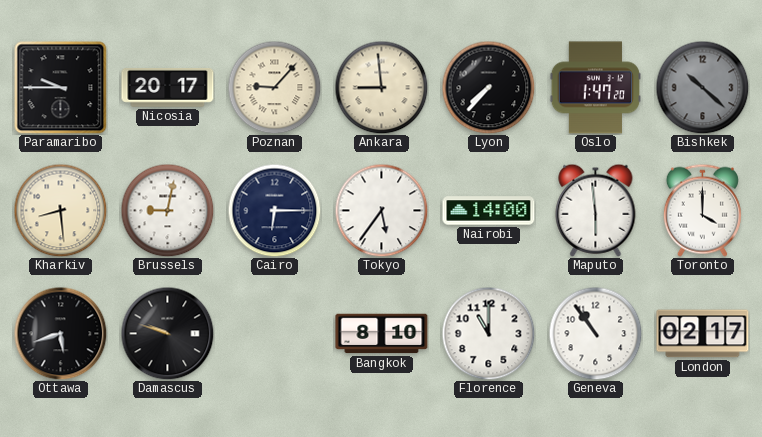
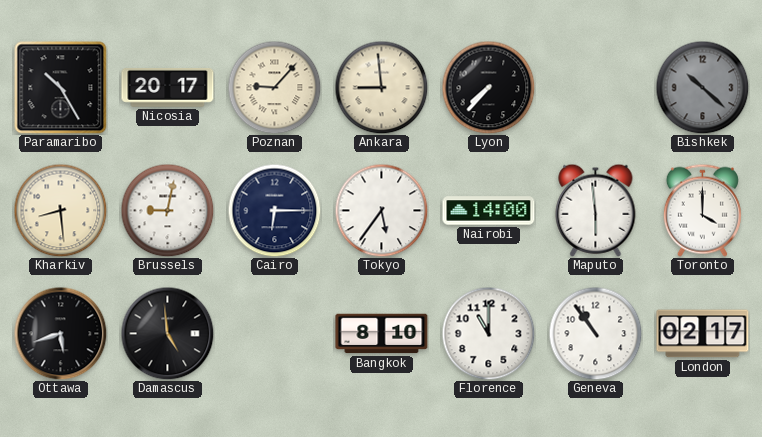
Paramaribo: 9:45 -> 10:25 (60, 87)
Oslo: 1:47 -> none (595, 88)
Damascus: 9:48 -> 4:59 (167, 333)
